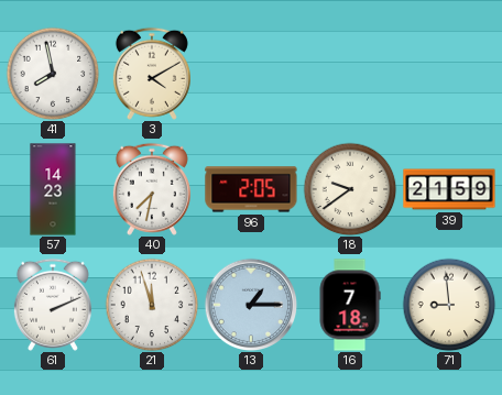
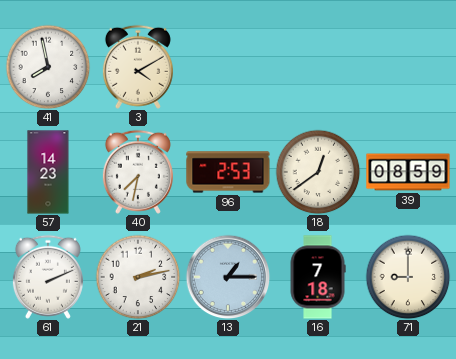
96: 2:05 -> 2:53 (228, 172)
18: 9:39 -> 12:39 (318, 172)
39: 21:59 -> 08:59 (408, 172)
21: 11:57 -> 2:13 (138, 277)
71: 8:59 -> 9:00 (408, 277)
